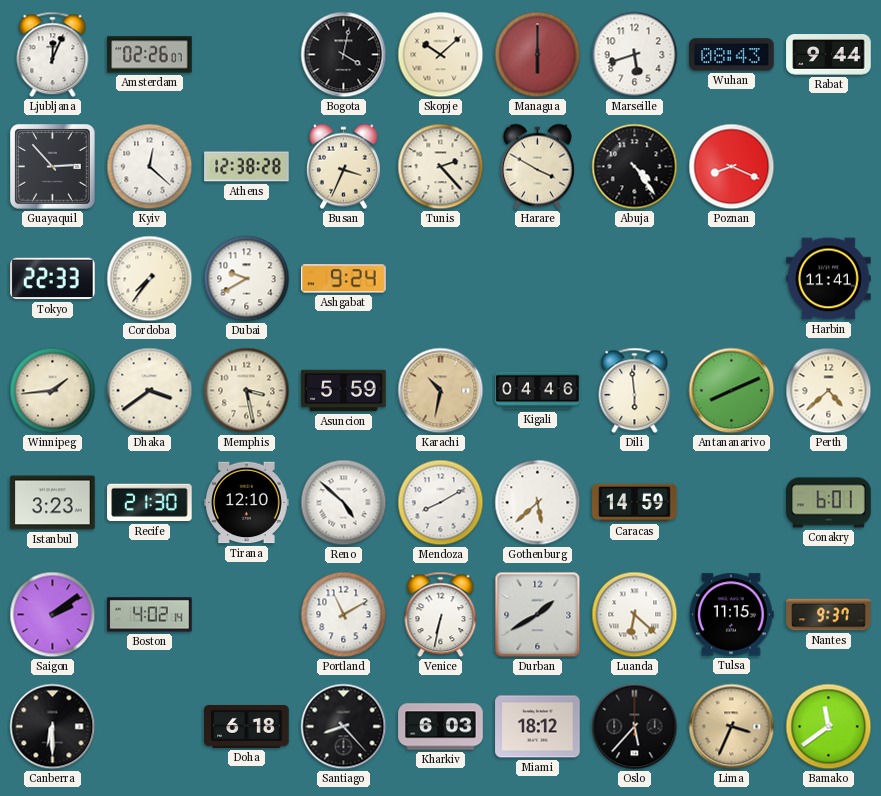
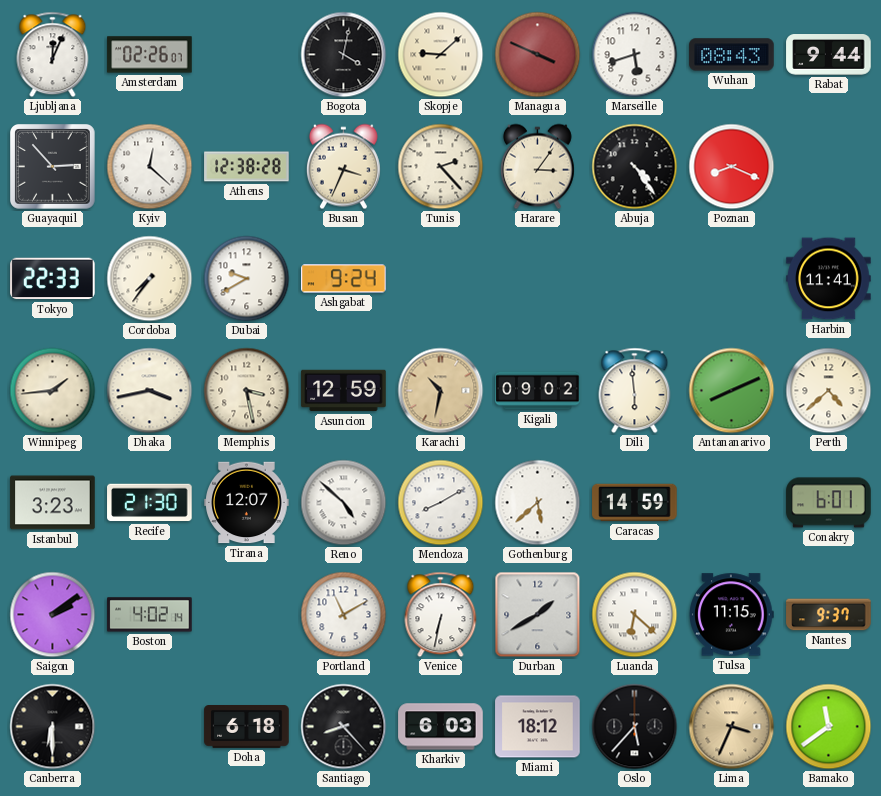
Skopje: 10:08 -> 9:08 (441, 55)
Managua: 6:00 -> 3:49 (538, 55)
Harare: 3:50 -> 3:06 (537, 167)
Dhaka: 3:39 -> 3:43 (150, 391)
Asuncion: 5:59 -> 12:59 (344, 391)
Kigali: 04:46 -> 09:02 (538, 391)
Tirana: 12:10 -> 12:07 (247, 503)
